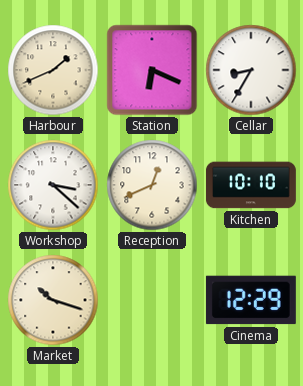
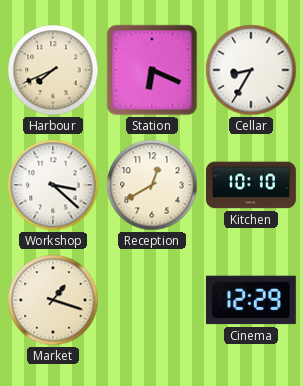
Harbour: 1:41 -> 7:41 (53, 70)
Reception: 12:41 -> 12:40 (152, 185)
Market: 10:18 -> 1:18 (53, 300)
